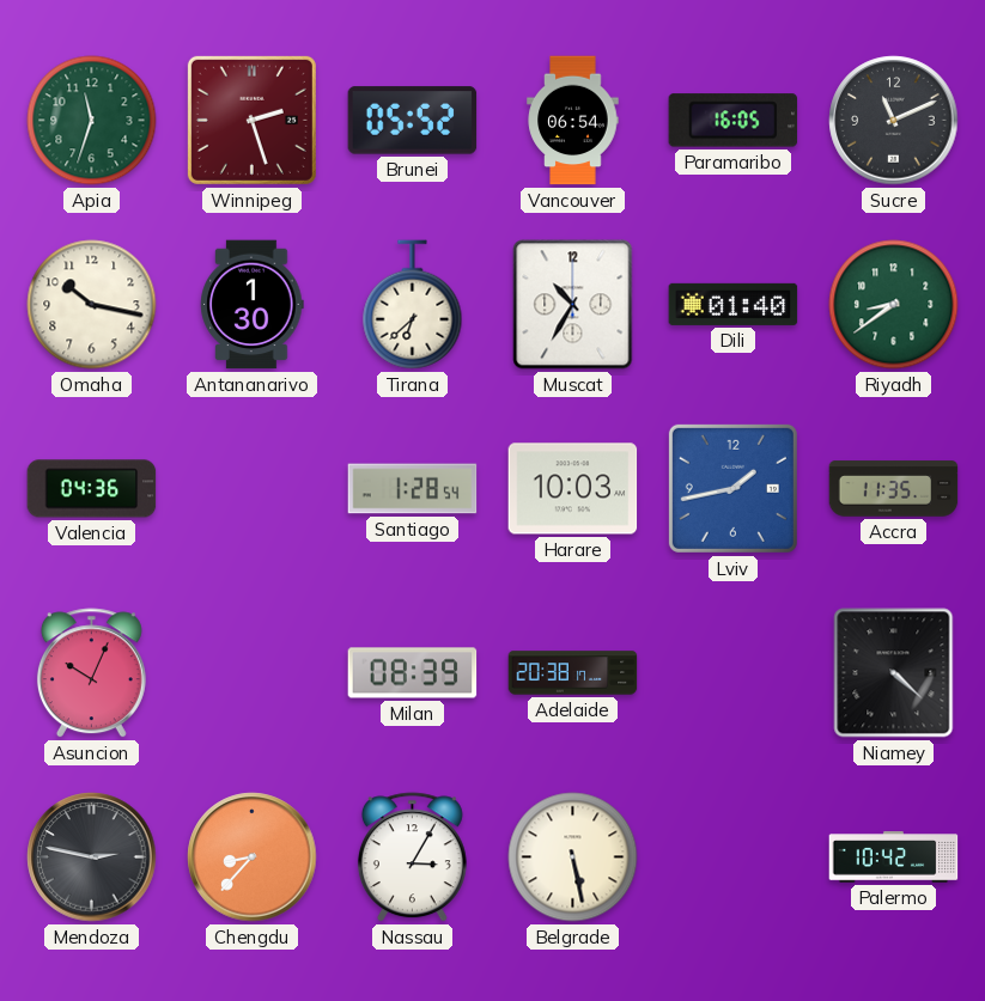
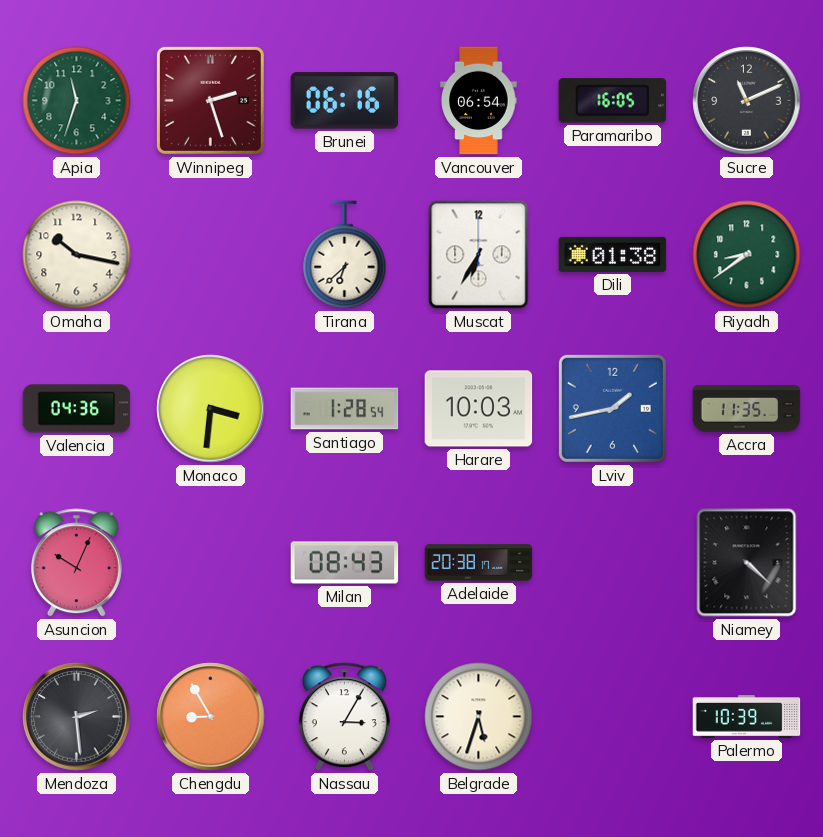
Brunei: 05:52 -> 06:16 (345, 101)
Antananarivo: 1:30 -> none (253, 305)
Muscat: 10:35 -> 6:35 (479, 255)
Dili: 01:40 -> 01:38 (613, 254)
Monaco: none -> 3:31 (211, 409)
Milan: 08:39 -> 08:43 (345, 563)
Mendoza: 2:47 -> 2:29 (77, 717)
Chengdu: 8:37 -> 8:55 (211, 717)
Belgrade: 5:28 -> 5:33 (479, 717)
Palermo: 10:42 -> 10:39 (747, 717)
